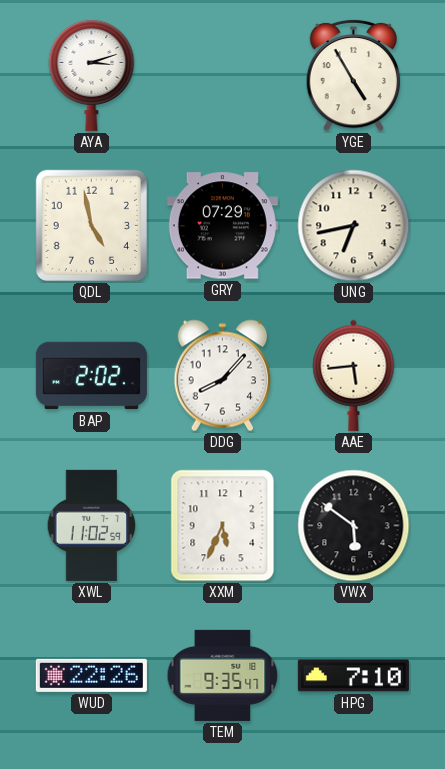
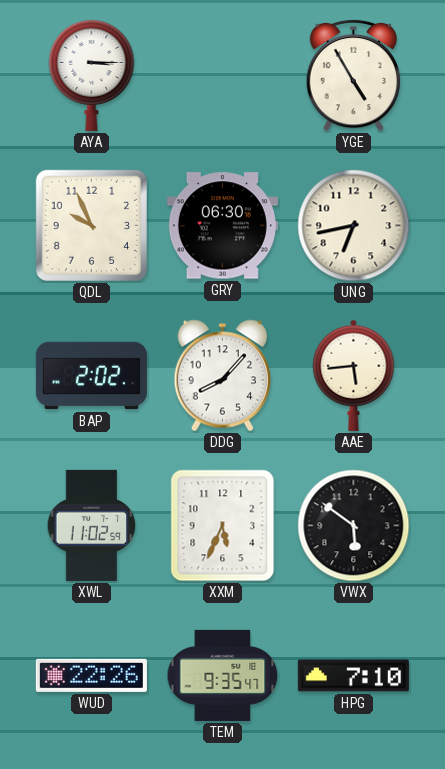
AYA: 3:12 -> 3:15 (92, 75)
QDL: 4:58 -> 9:56 (91, 225)
GRY: 07:29 -> 06:30 (222, 226)
